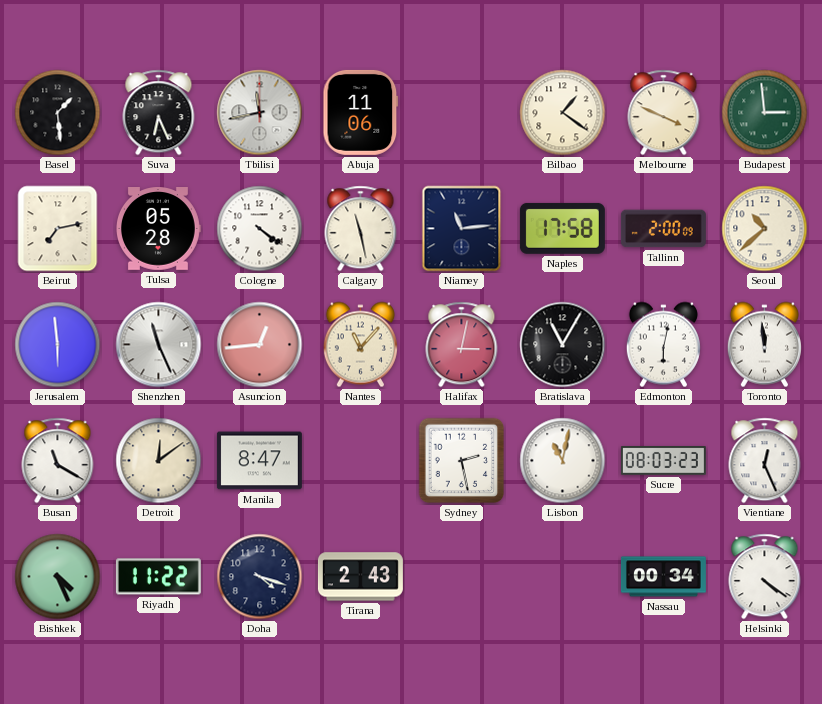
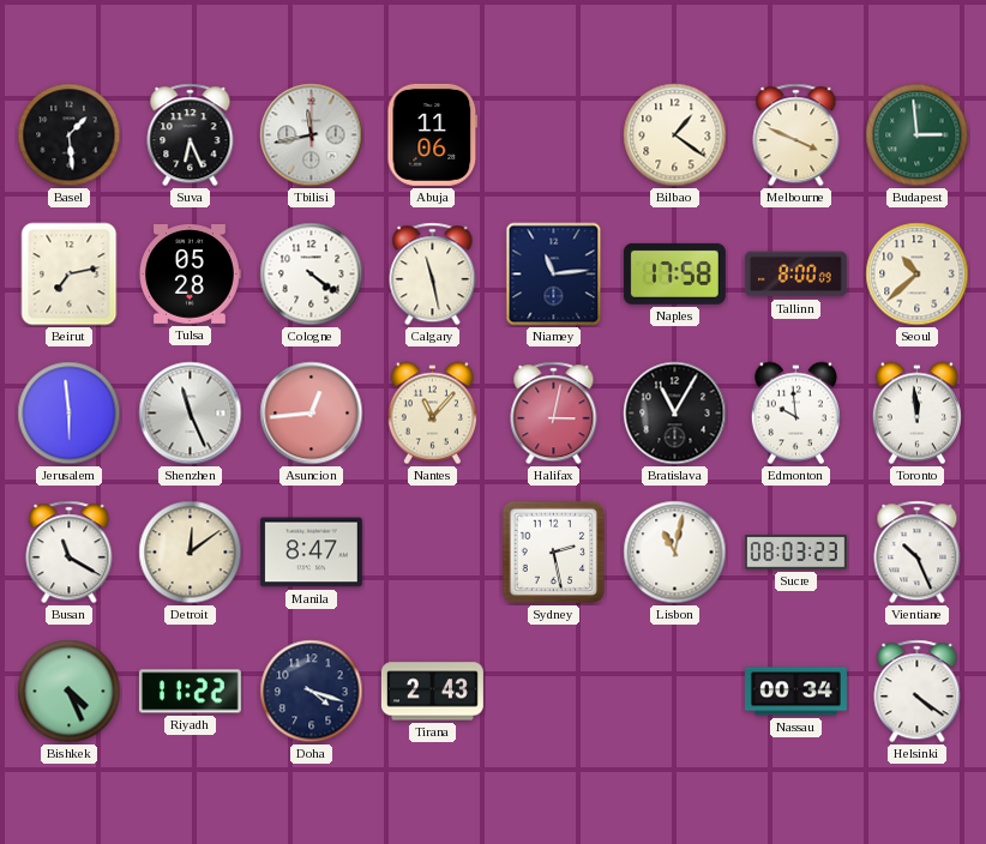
Tallinn: 2:00 -> 8:00 (795, 275)
Edmonton: 6:02 -> 9:59 (795, 414)
Vientiane: 12:26 -> 10:26 (918, 553)
